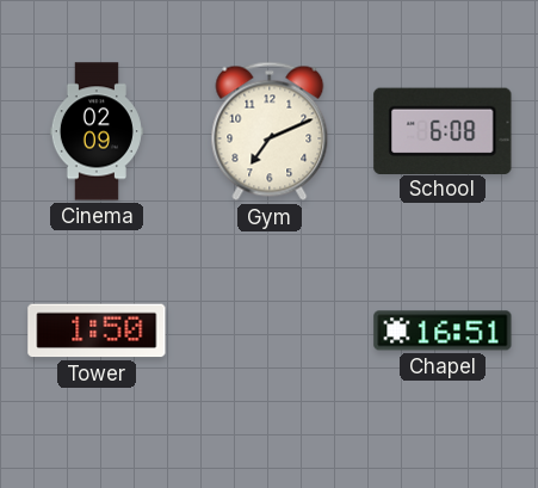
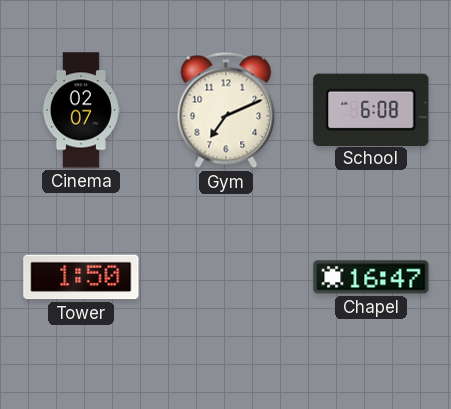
Cinema: 02:09 -> 02:07 (81, 110)
Chapel: 16:51 -> 16:47 (371, 277)
